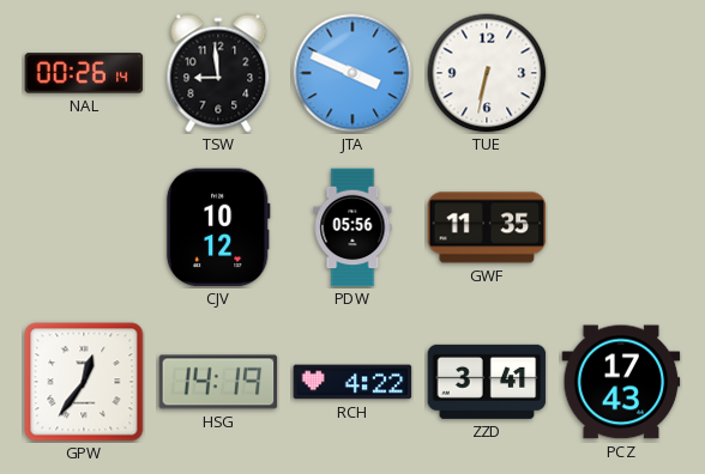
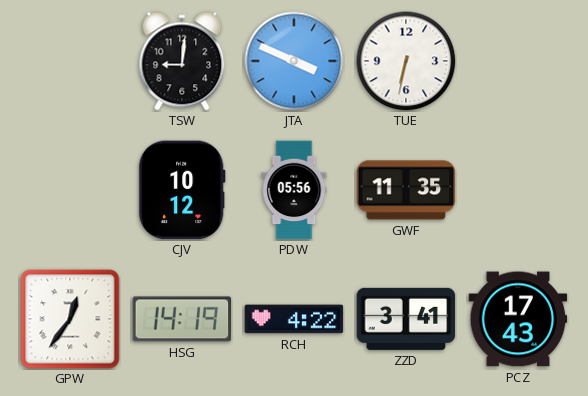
NAL: 00:26 -> none (84, 73)
TSW: 8:59 -> 9:01 (182, 61)
